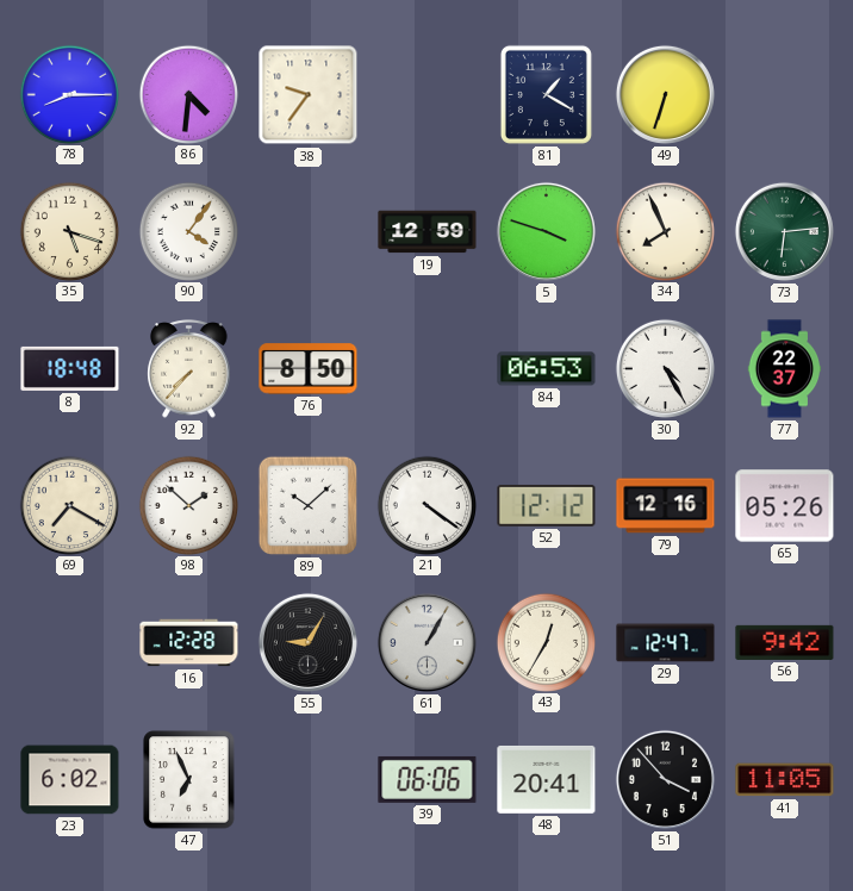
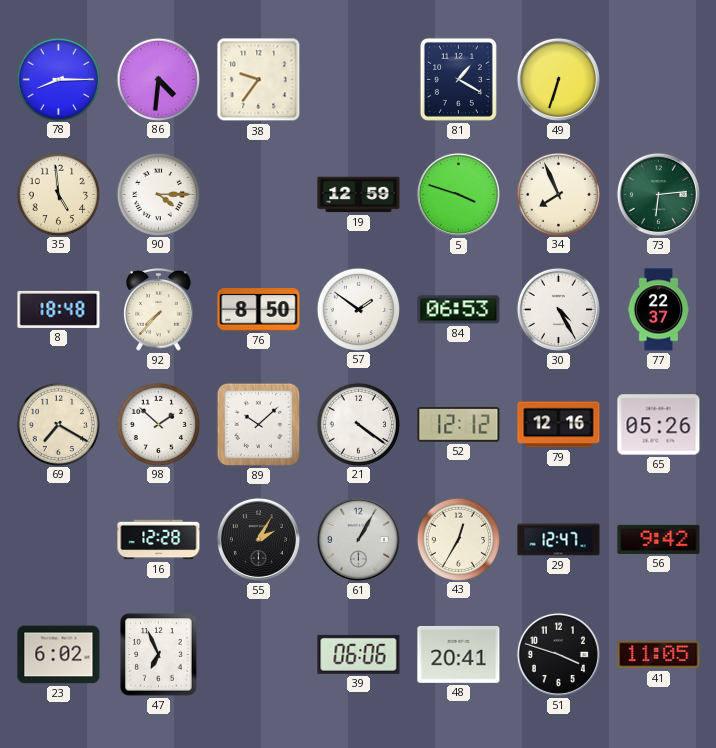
35: 5:18 -> 4:59 (58, 194)
90: 4:06 -> 4:15 (158, 194)
57: none -> 1:51 (358, 309)
55: 9:05 -> 2:05 (258, 539)
51: 3:53 -> 3:48 (558, 654)
